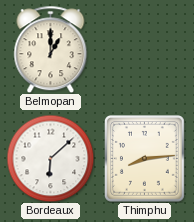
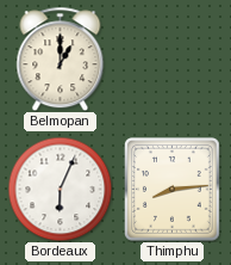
Bordeaux: 6:08 -> 6:04 (60, 189)
